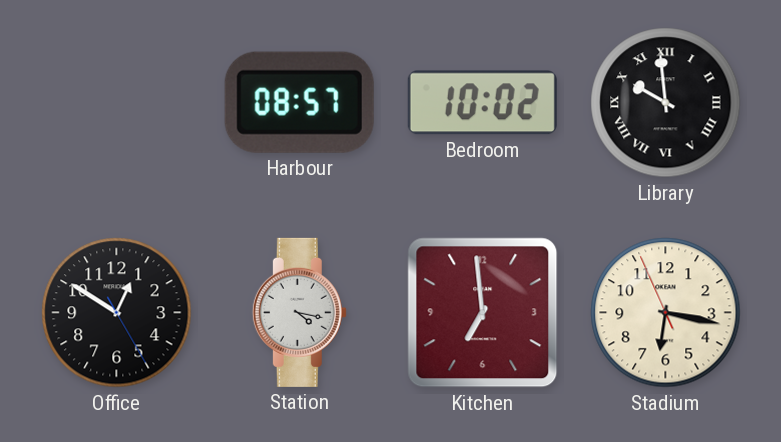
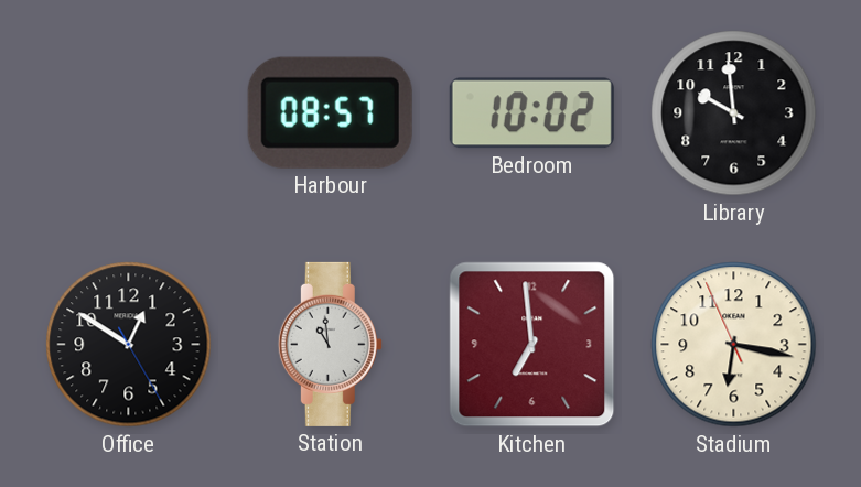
Library numerals: Roman -> Arabic (734, 113)
Station: 4:17 -> 10:59 (330, 344)
